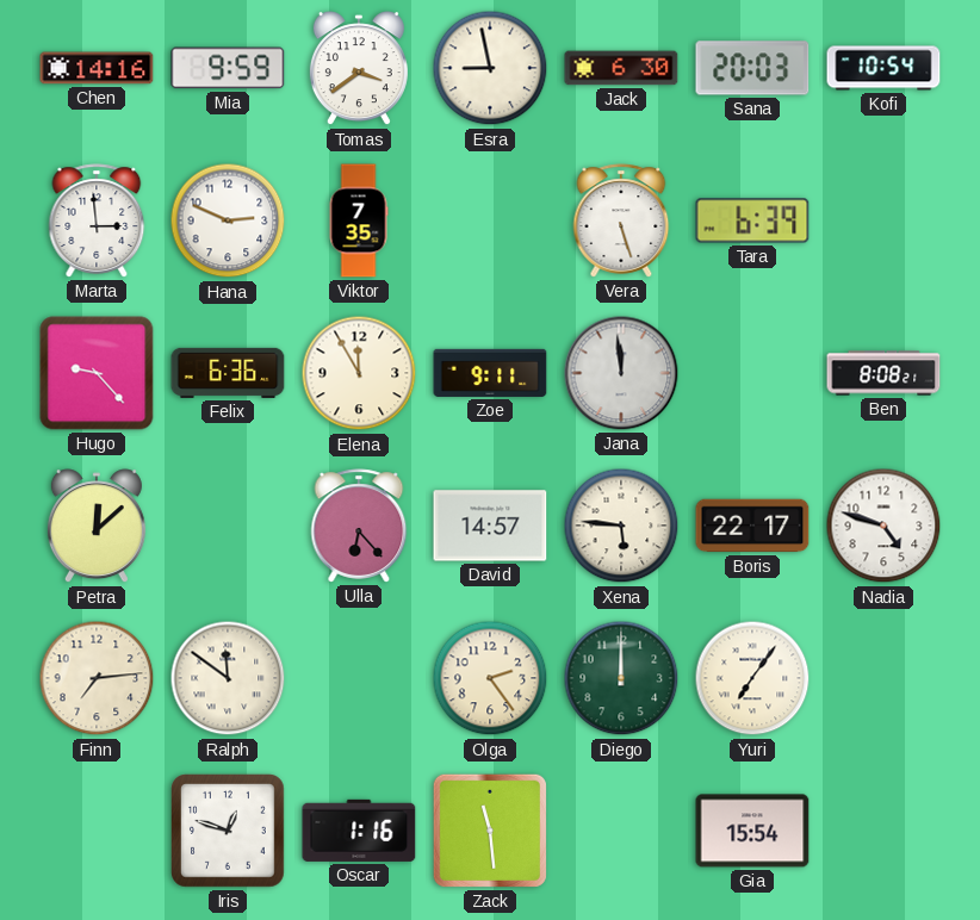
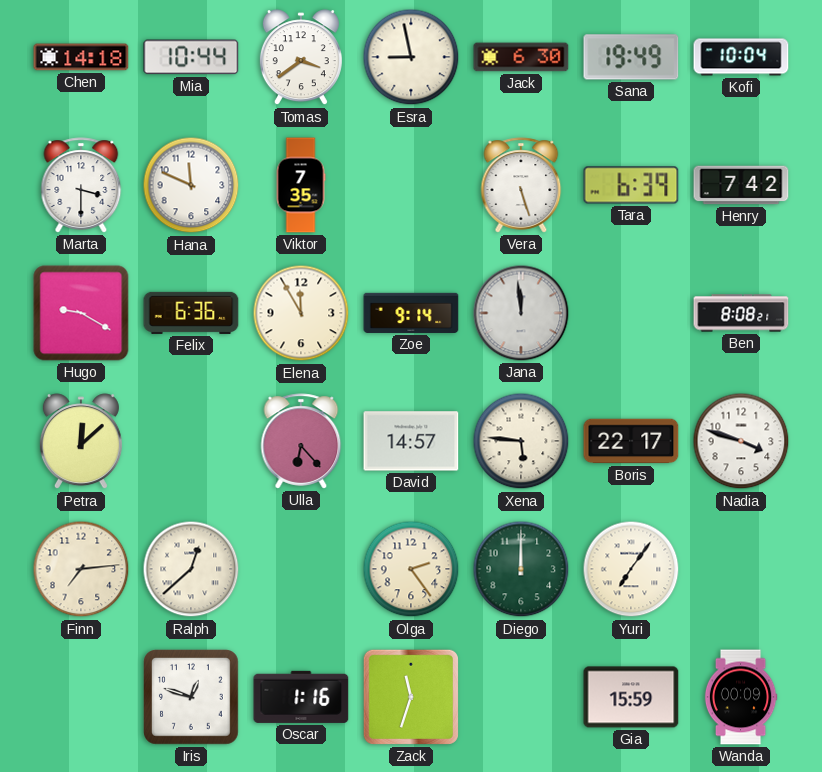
Chen: 14:16 -> 14:18 (81, 57)
Mia: 9:59 -> 10:44 (191, 57)
Sana: 20:03 -> 19:49 (631, 57)
Kofi: 10:54 -> 10:04 (741, 57)
Marta: 2:59 -> 3:30 (81, 185)
Hana: 2:49 -> 11:49 (191, 185)
Henry: none -> 7:42 (741, 185)
Hugo: 9:23 -> 9:20 (81, 313)
Zoe: 9:11 -> 9:14 (411, 313)
Nadia: 4:48 -> 3:48 (741, 441)
Ralph: 11:51 -> 12:38 (191, 569)
Zack: 11:29 -> 11:33 (411, 697)
Gia: 15:54 -> 15:59 (631, 697)
Wanda: none -> 00:09 (741, 697)
